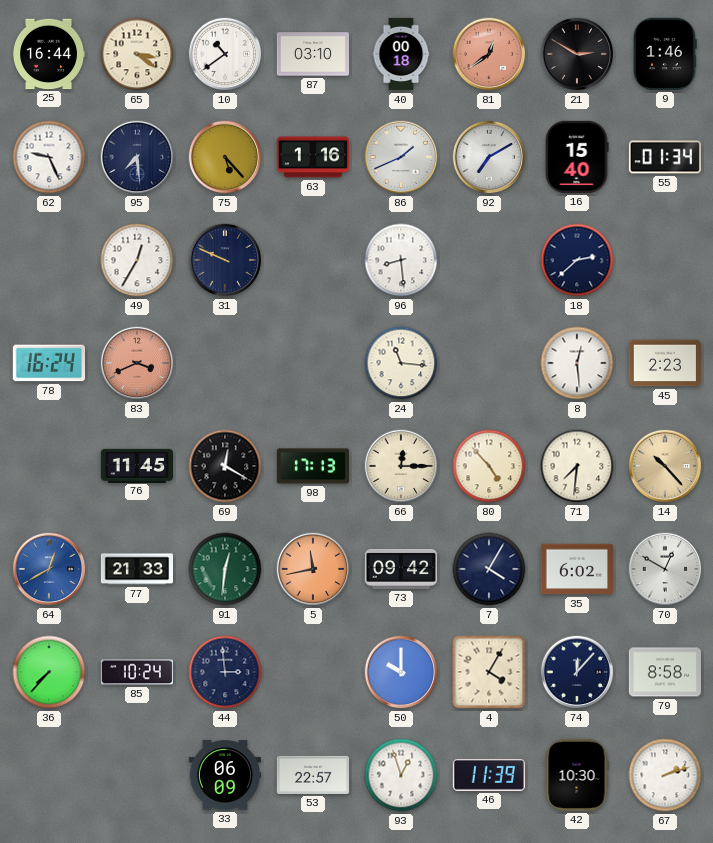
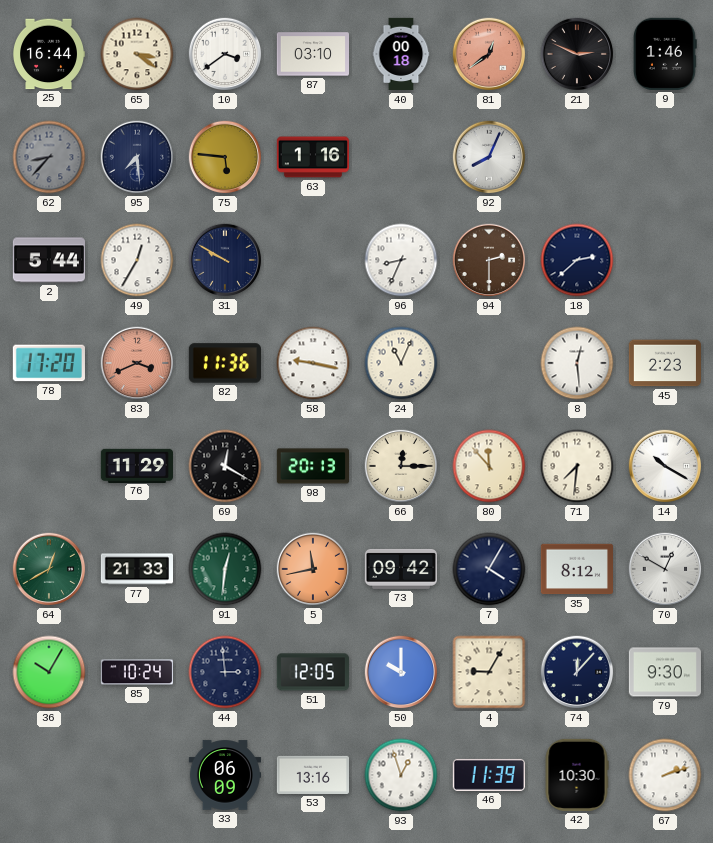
10: 10:39 -> 3:39 (225, 54)
21: 2:50 -> 2:49 (577, 54)
62: 9:26 -> 8:37 (49, 157)
62 dial: white -> grey (49, 157)
75: 5:23 -> 5:46 (225, 157)
86: 1:41 -> none (401, 157)
92: 7:10 -> 8:04 (489, 157)
16: 15:40 -> none (577, 157)
55: 01:34 -> none (664, 157)
2: none -> 5:44 (48, 260)
31: 9:49 -> 9:50 (225, 260)
96: 8:29 -> 8:34 (401, 260)
94: none -> 2:30 (489, 260)
78: 16:24 -> 17:20 (49, 363)
82: none -> 11:36 (225, 363)
58: none -> 9:17 (313, 363)
24: 11:16 -> 11:04 (401, 363)
76: 11:45 -> 11:29 (136, 465)
98: 17:13 -> 20:13 (312, 466)
80: 4:53 -> 11:53 (489, 466)
14: 10:23 -> 10:20 (665, 466)
14 dial: champagne -> white (665, 466)
64 dial: blue -> green (49, 569)
35: 6:02 -> 8:12 (576, 569)
36: 7:37 -> 10:05 (49, 672)
51: none -> 12:05 (313, 672)
4: 4:05 -> 9:05 (489, 672)
79: 8:58 -> 9:30 (665, 672)
53: 22:57 -> 13:16 (312, 775)
